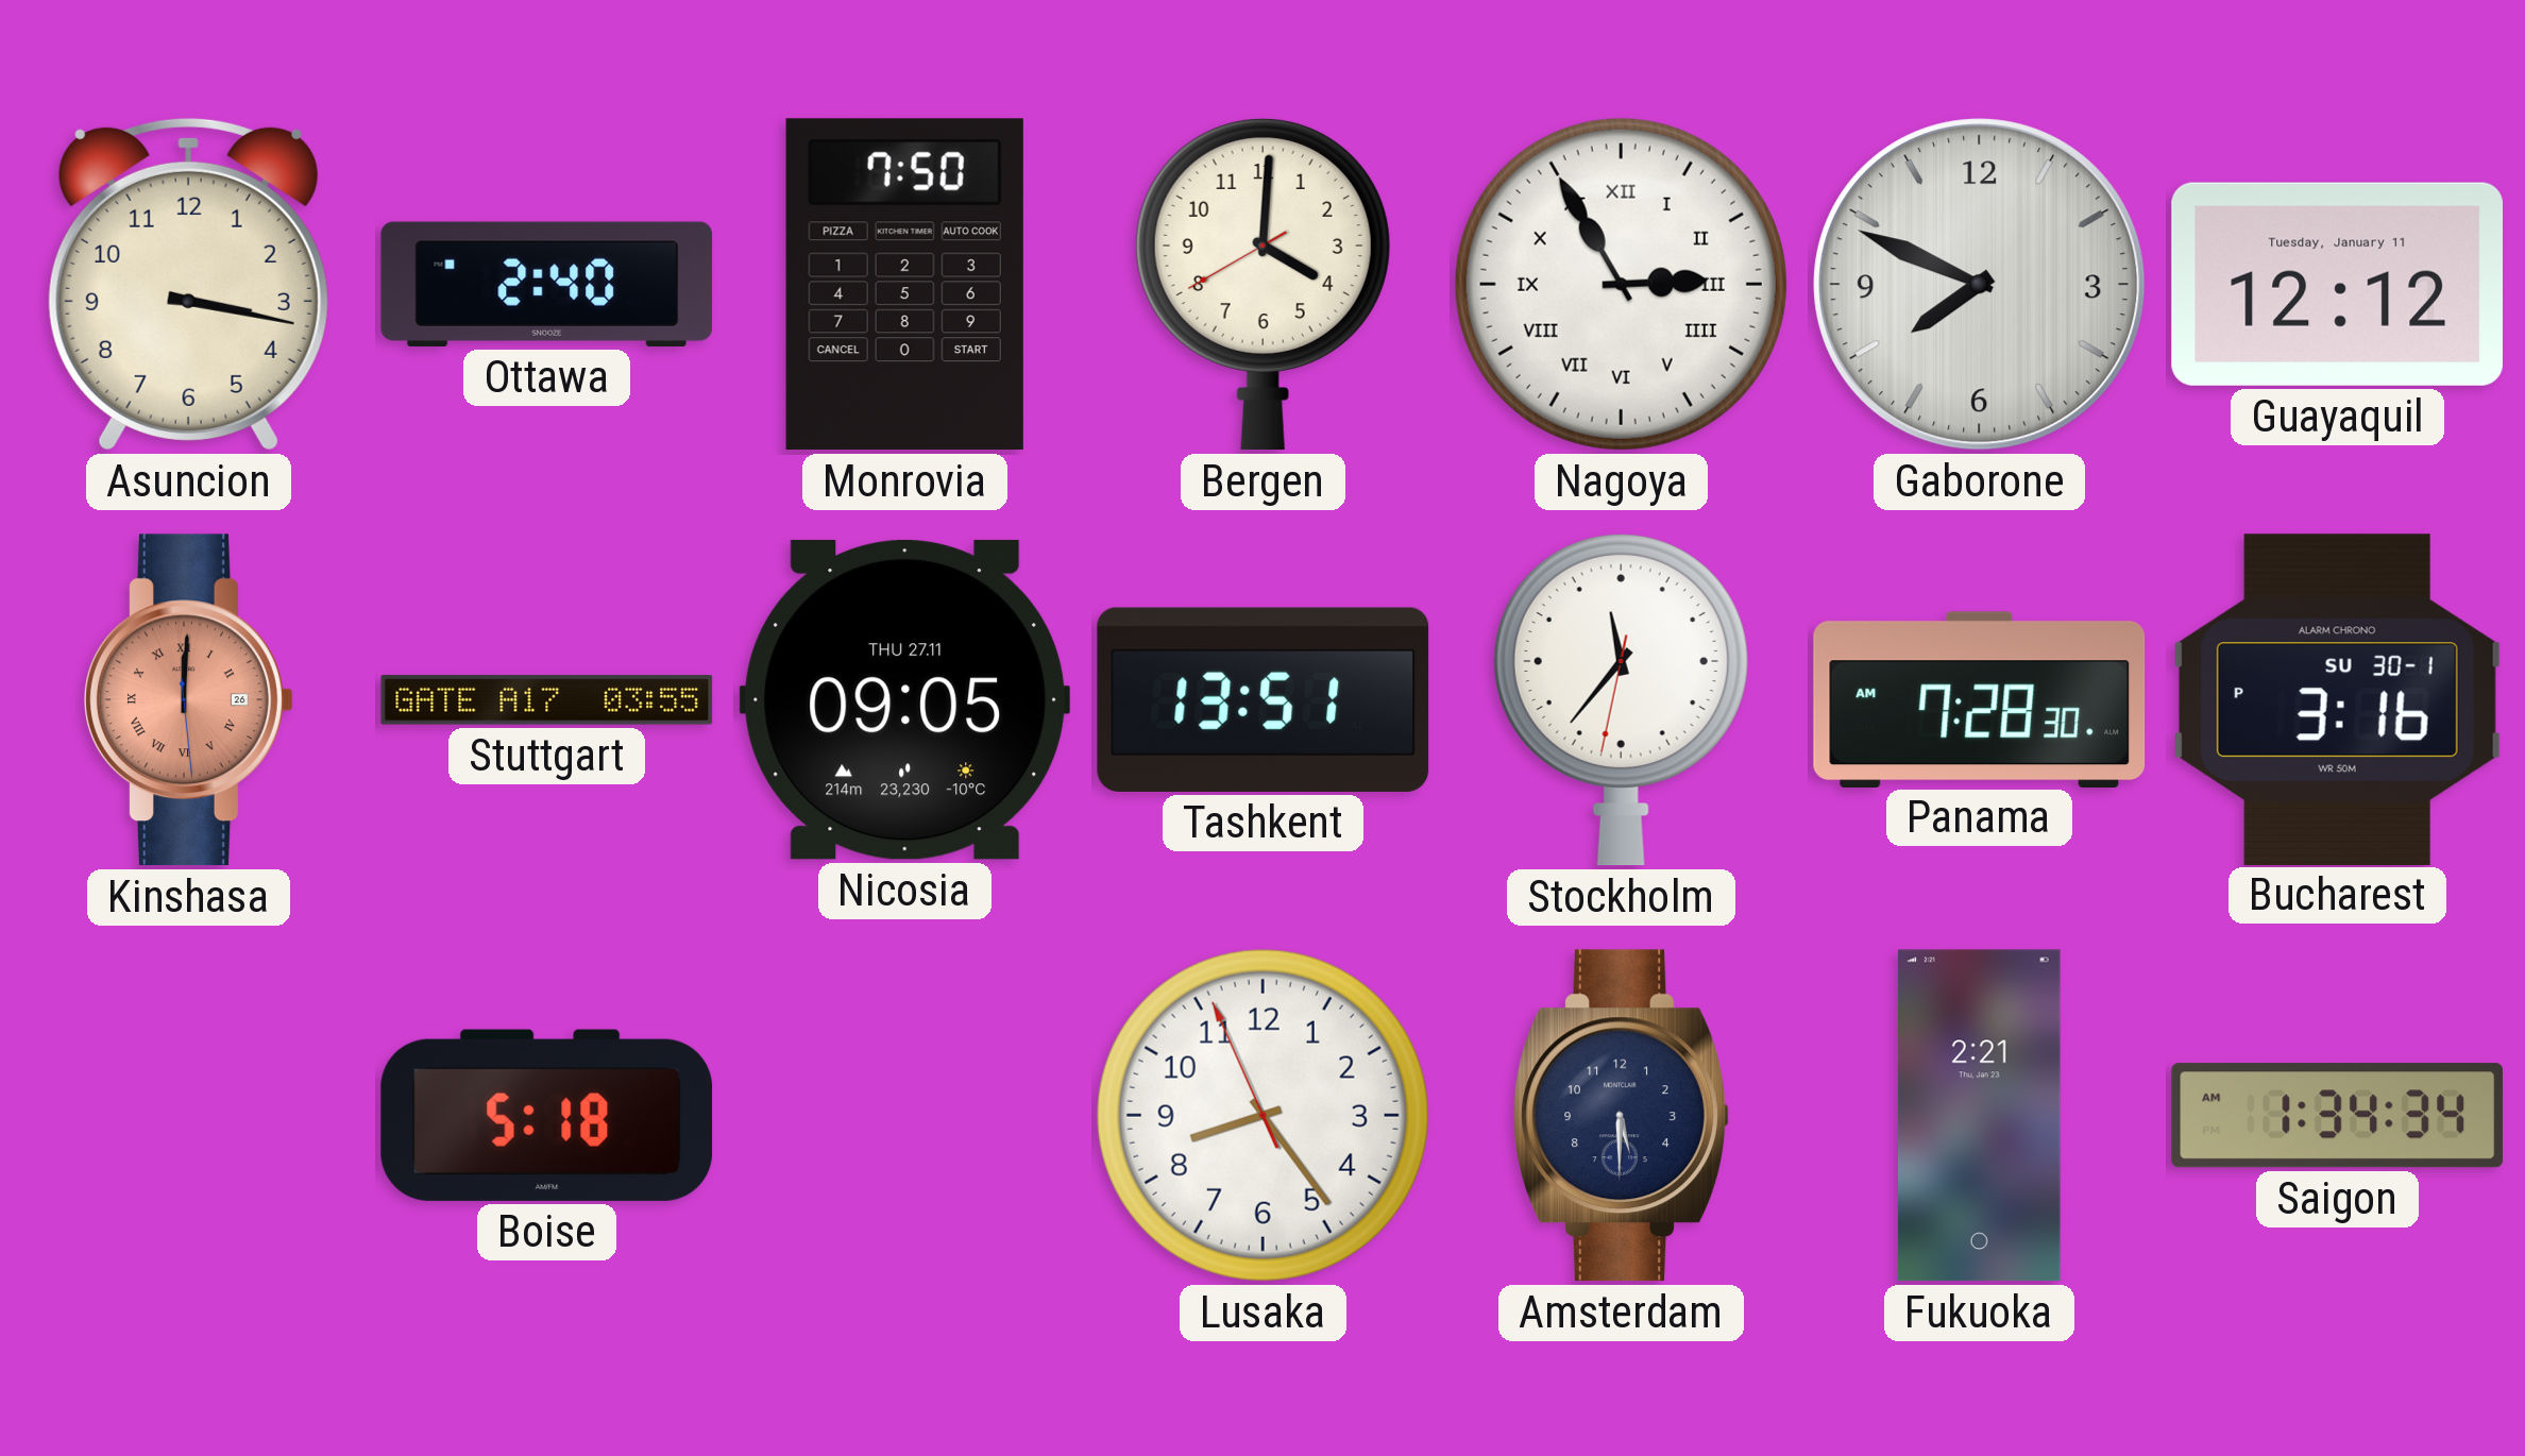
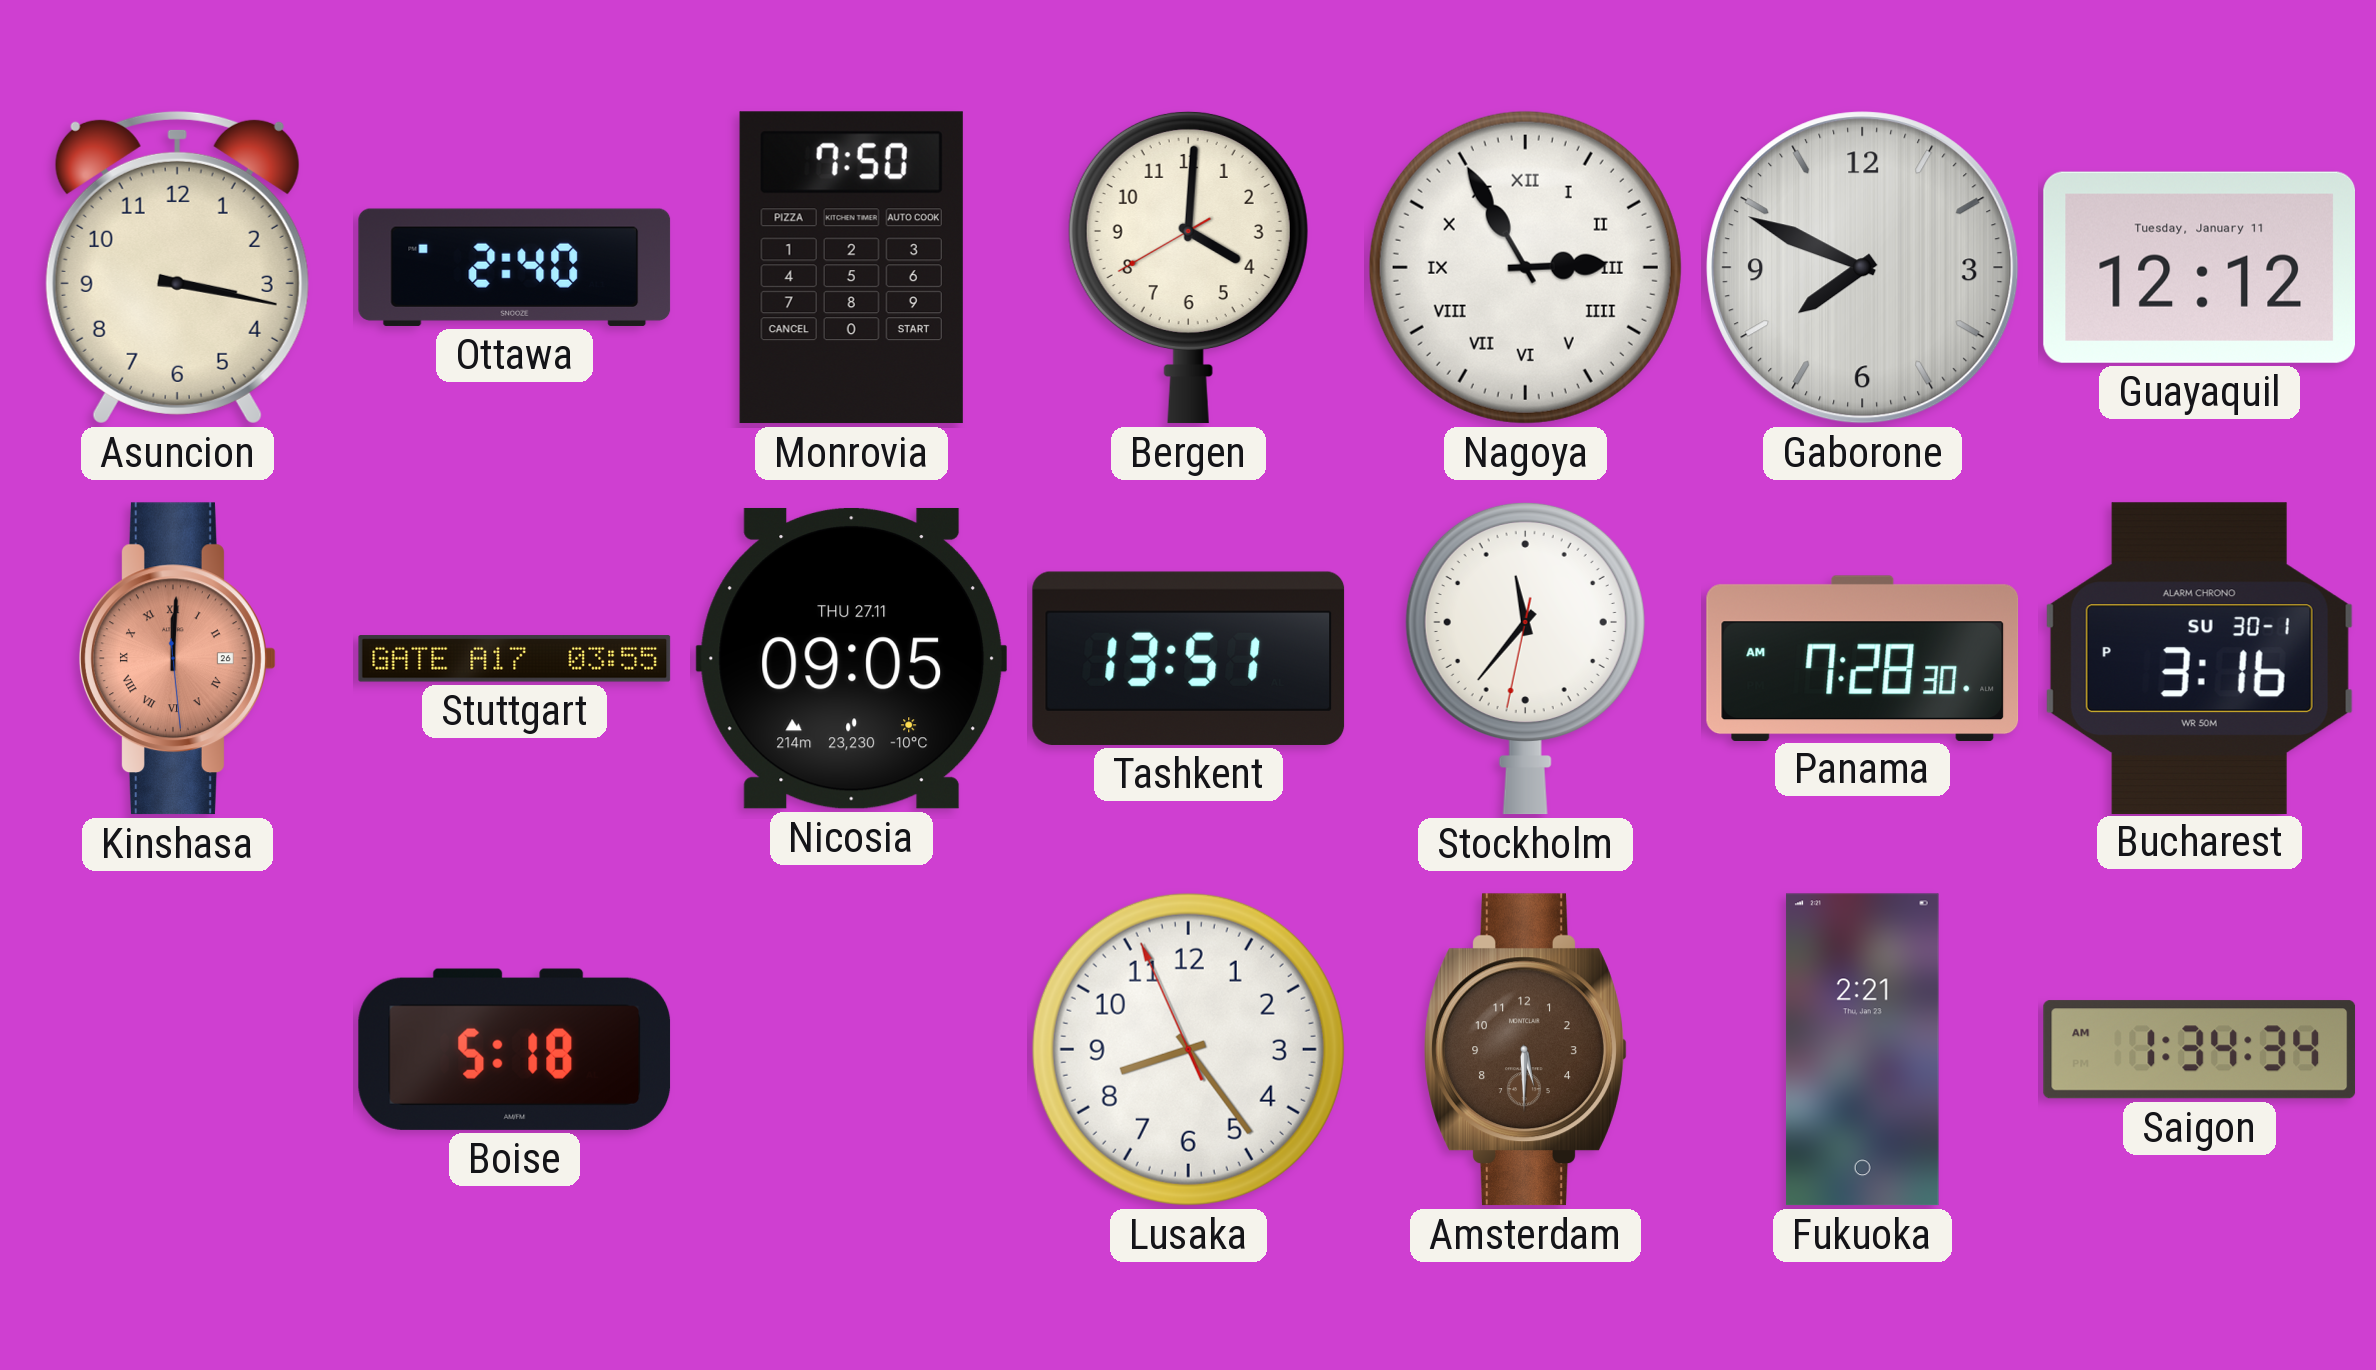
Amsterdam dial: navy -> brown (1526, 1050)
